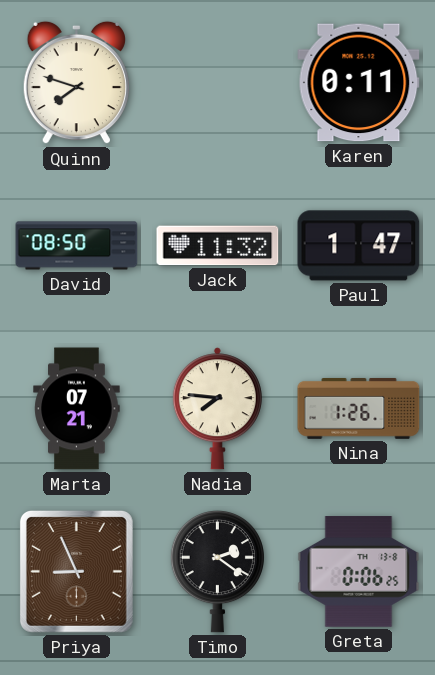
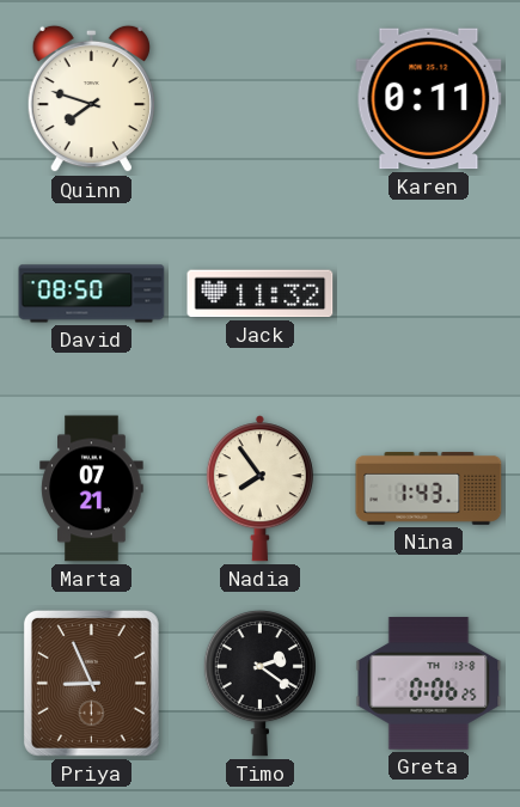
Paul: 1:47 -> none (359, 246)
Nadia: 7:46 -> 7:54 (259, 489)
Nina: 1:26 -> 1:43 (429, 488)
